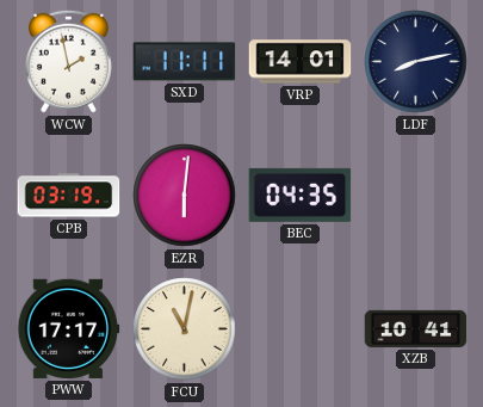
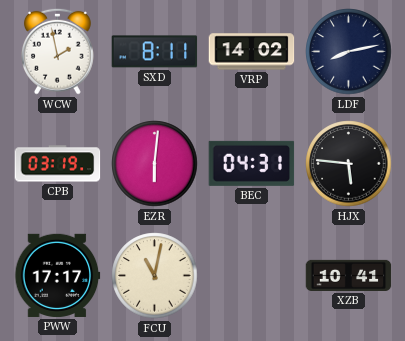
SXD: 11:11 -> 8:11 (155, 52)
VRP: 14:01 -> 14:02 (252, 52)
BEC: 04:35 -> 04:31 (252, 163)
HJX: none -> 5:46 (349, 164)
